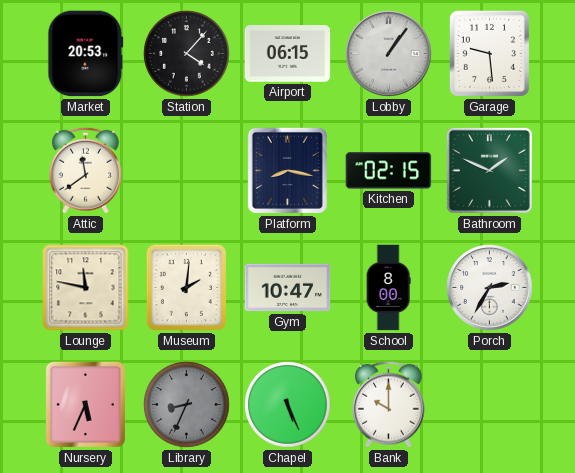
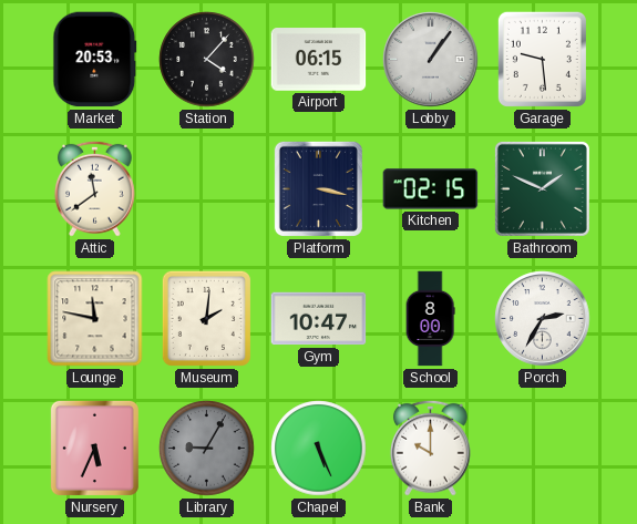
Platform: 8:17 -> 3:17 (318, 188)
Library: 8:34 -> 9:05 (207, 449)
